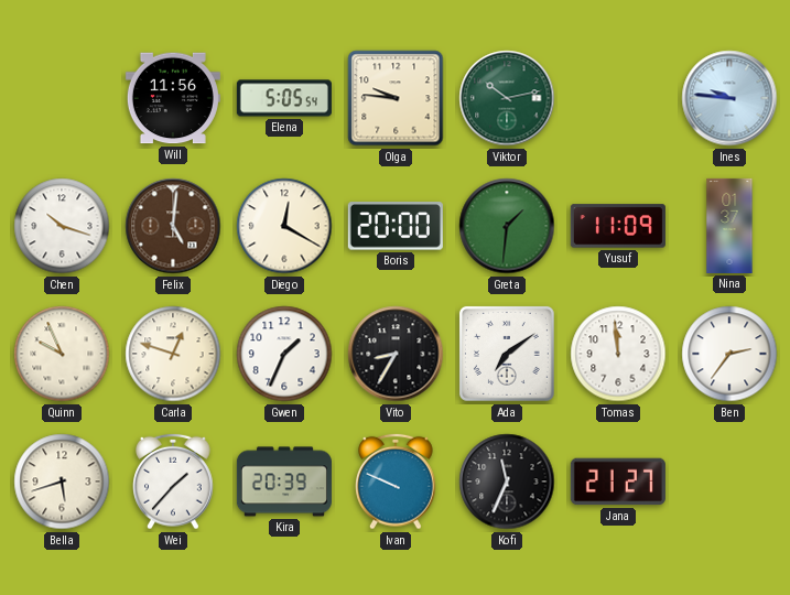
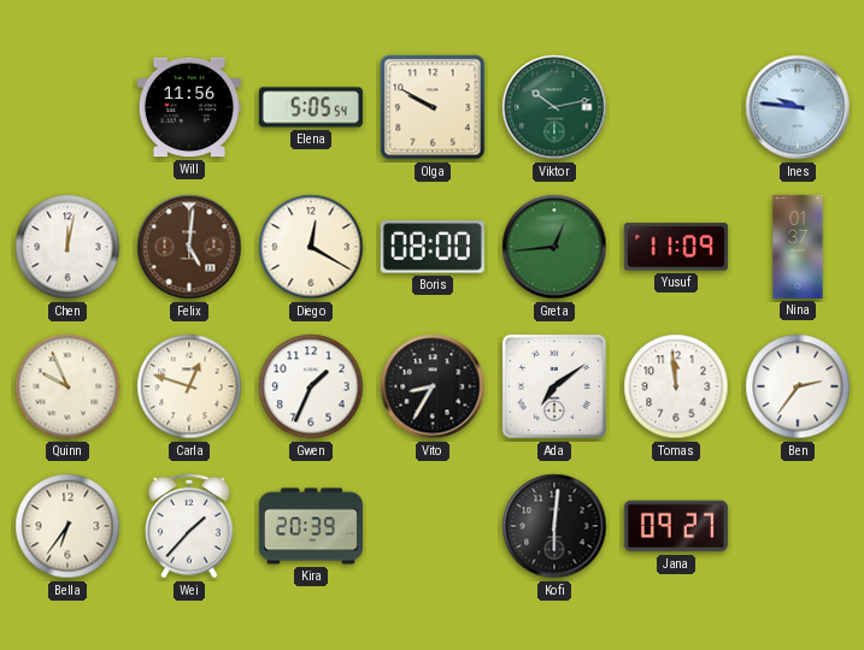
Olga: 9:46 -> 9:50 (433, 107)
Chen: 10:18 -> 12:02 (67, 247)
Boris: 20:00 -> 08:00 (433, 247)
Greta: 1:31 -> 12:44 (554, 247)
Bella: 5:42 -> 6:36 (67, 526)
Ivan: 9:49 -> none (396, 482)
Kofi: 11:34 -> 6:01 (554, 526)
Jana: 21:27 -> 09:27 (676, 526)
